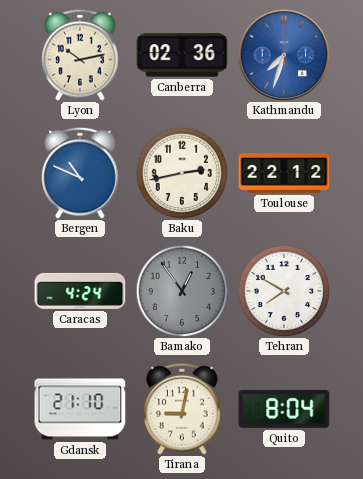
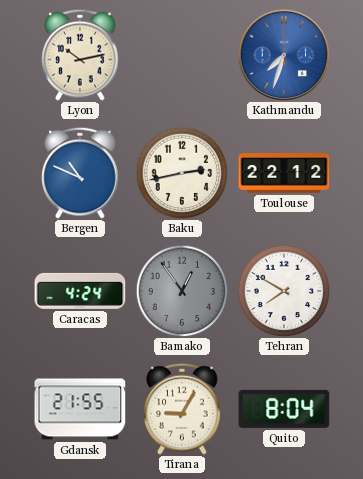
Canberra: 02:36 -> none (182, 55)
Gdansk: 21:10 -> 21:55 (80, 409)
Tirana: 9:02 -> 9:05 (182, 409)
